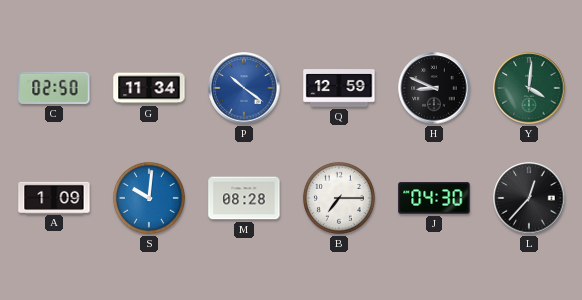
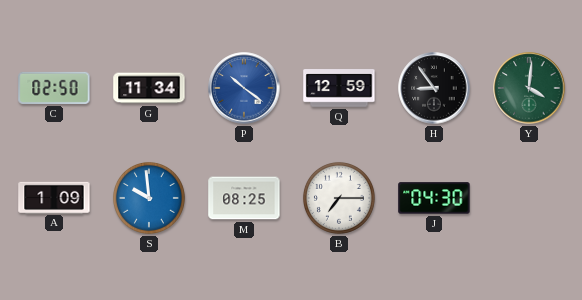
H: 8:49 -> 8:54 (434, 88)
S: 10:01 -> 9:59 (149, 198)
M: 08:28 -> 08:25 (244, 198)
L: 12:37 -> none (529, 198)
